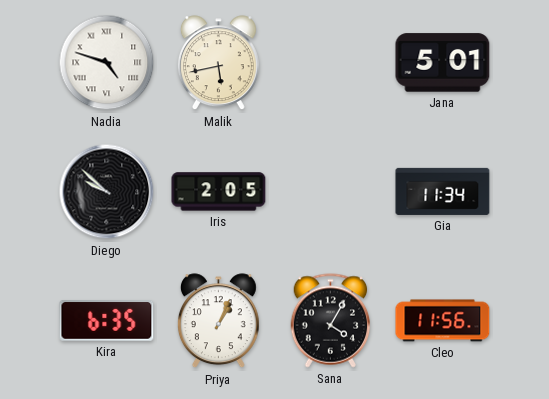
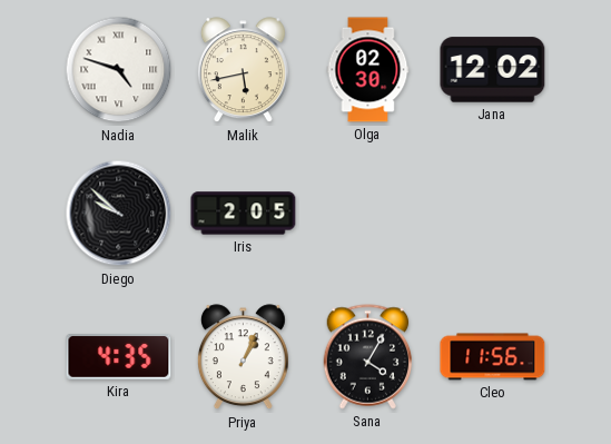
Olga: none -> 02:30 (368, 70)
Jana: 5:01 -> 12:02 (493, 70)
Gia: 11:34 -> none (443, 191)
Kira: 6:35 -> 4:35 (119, 357)
